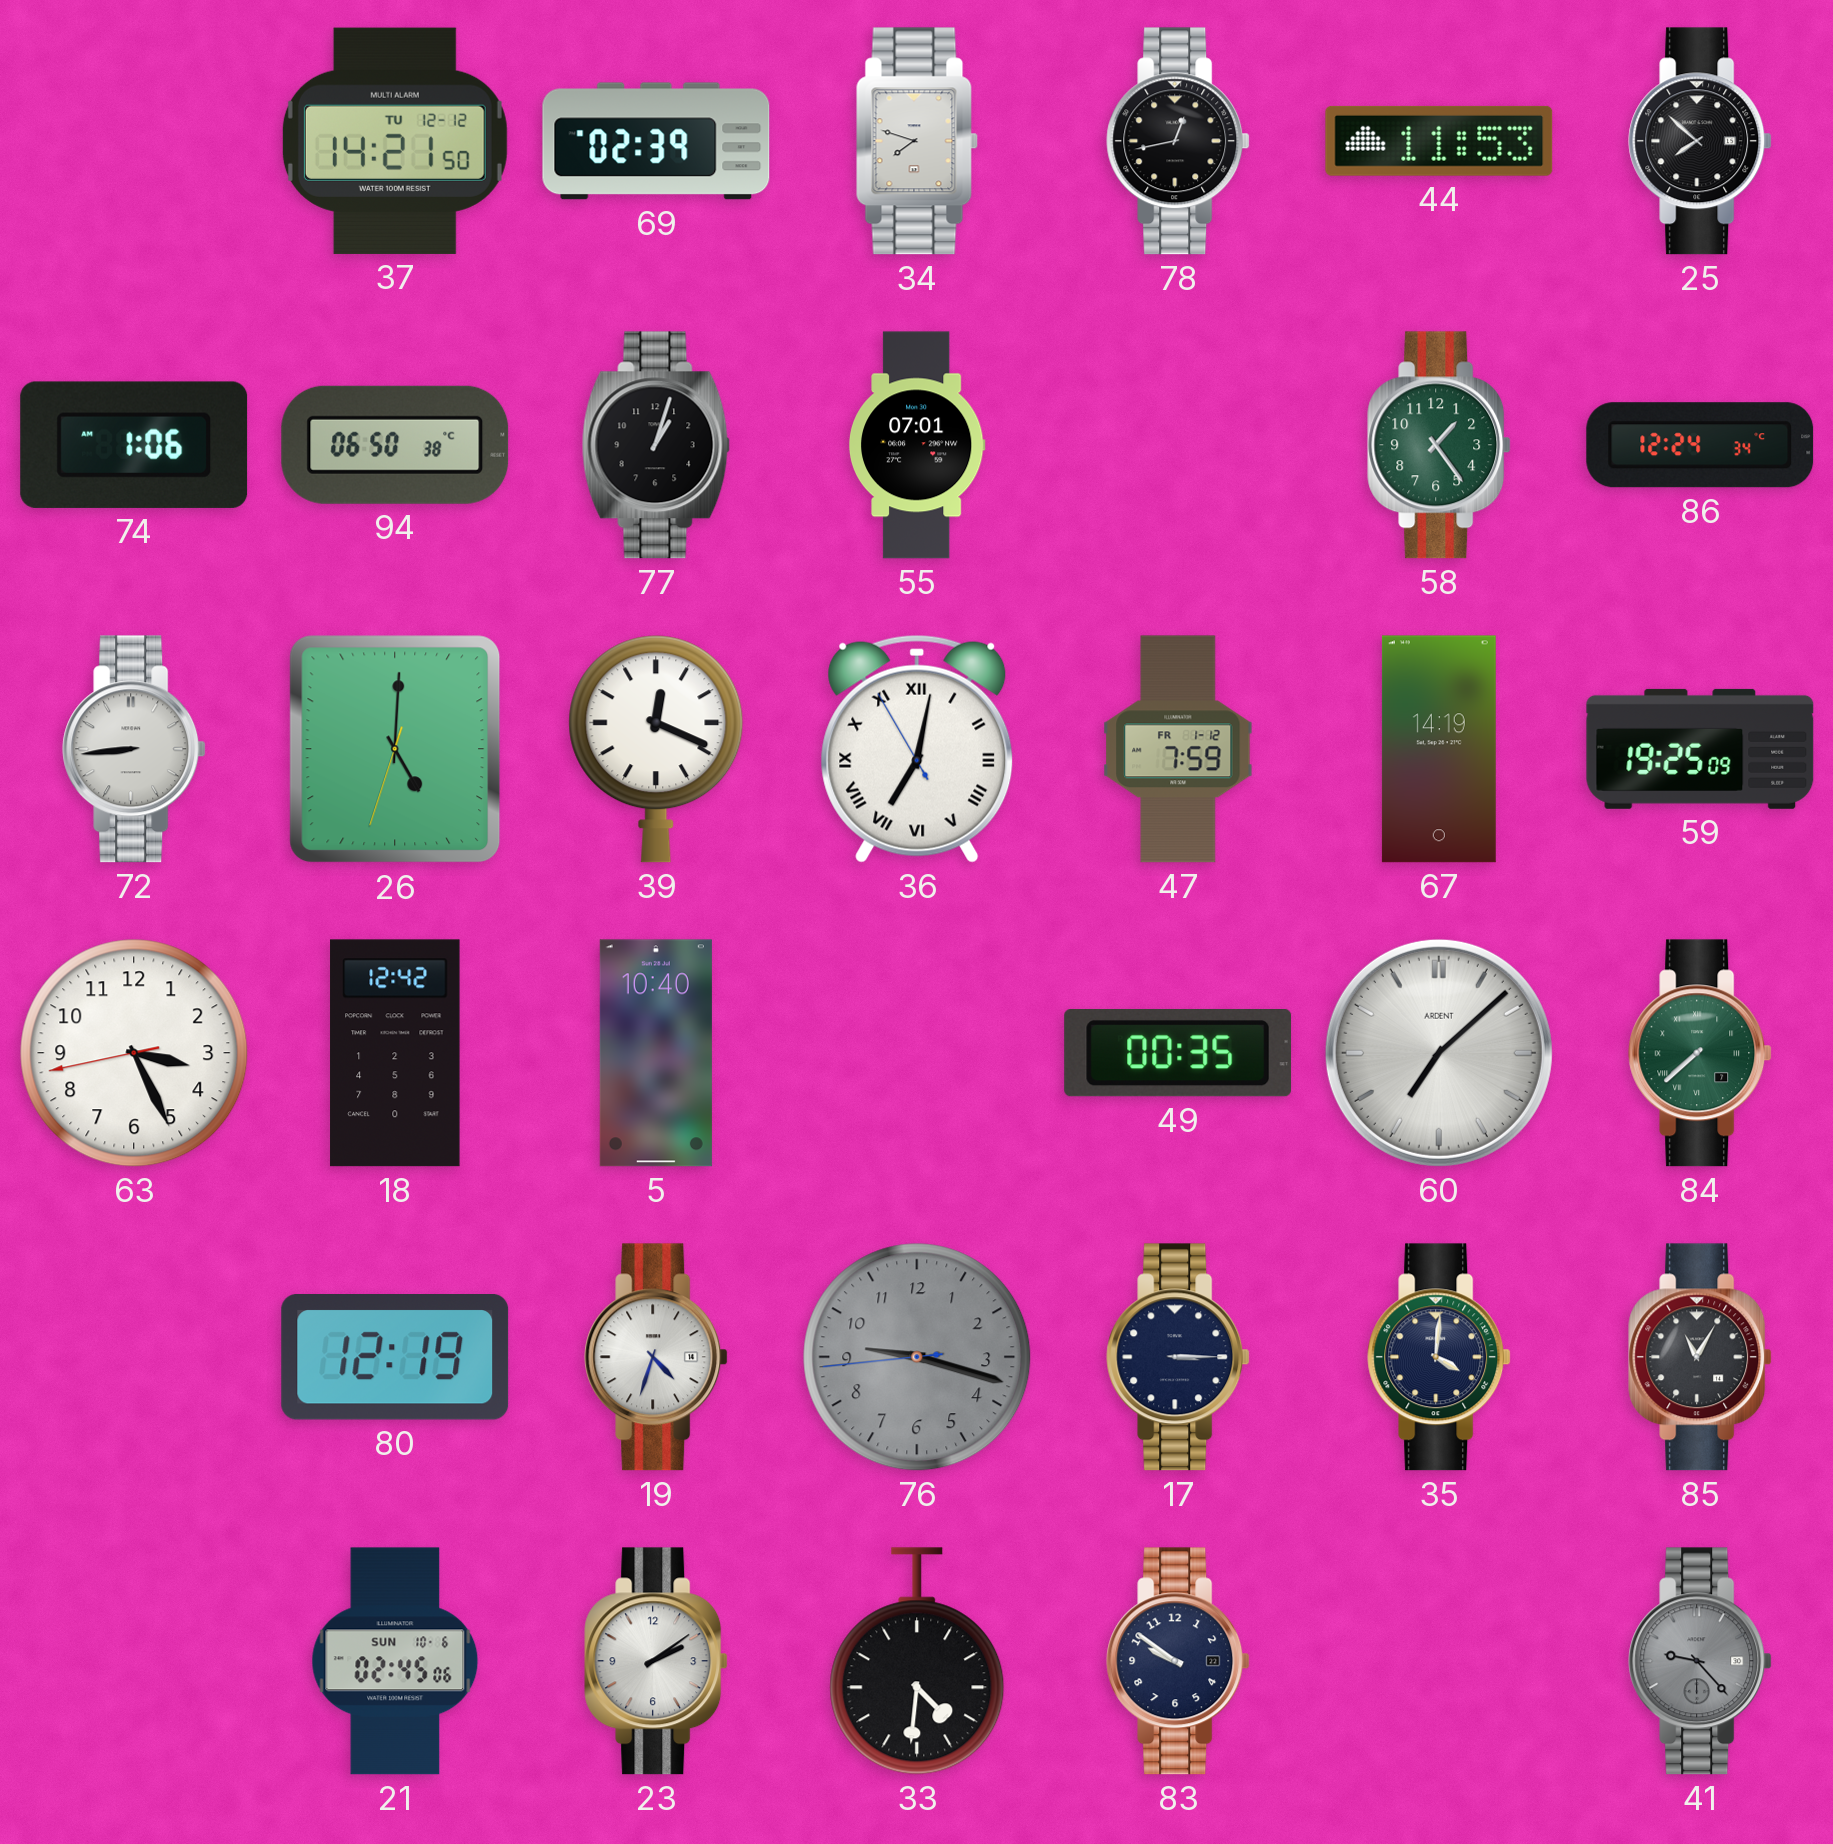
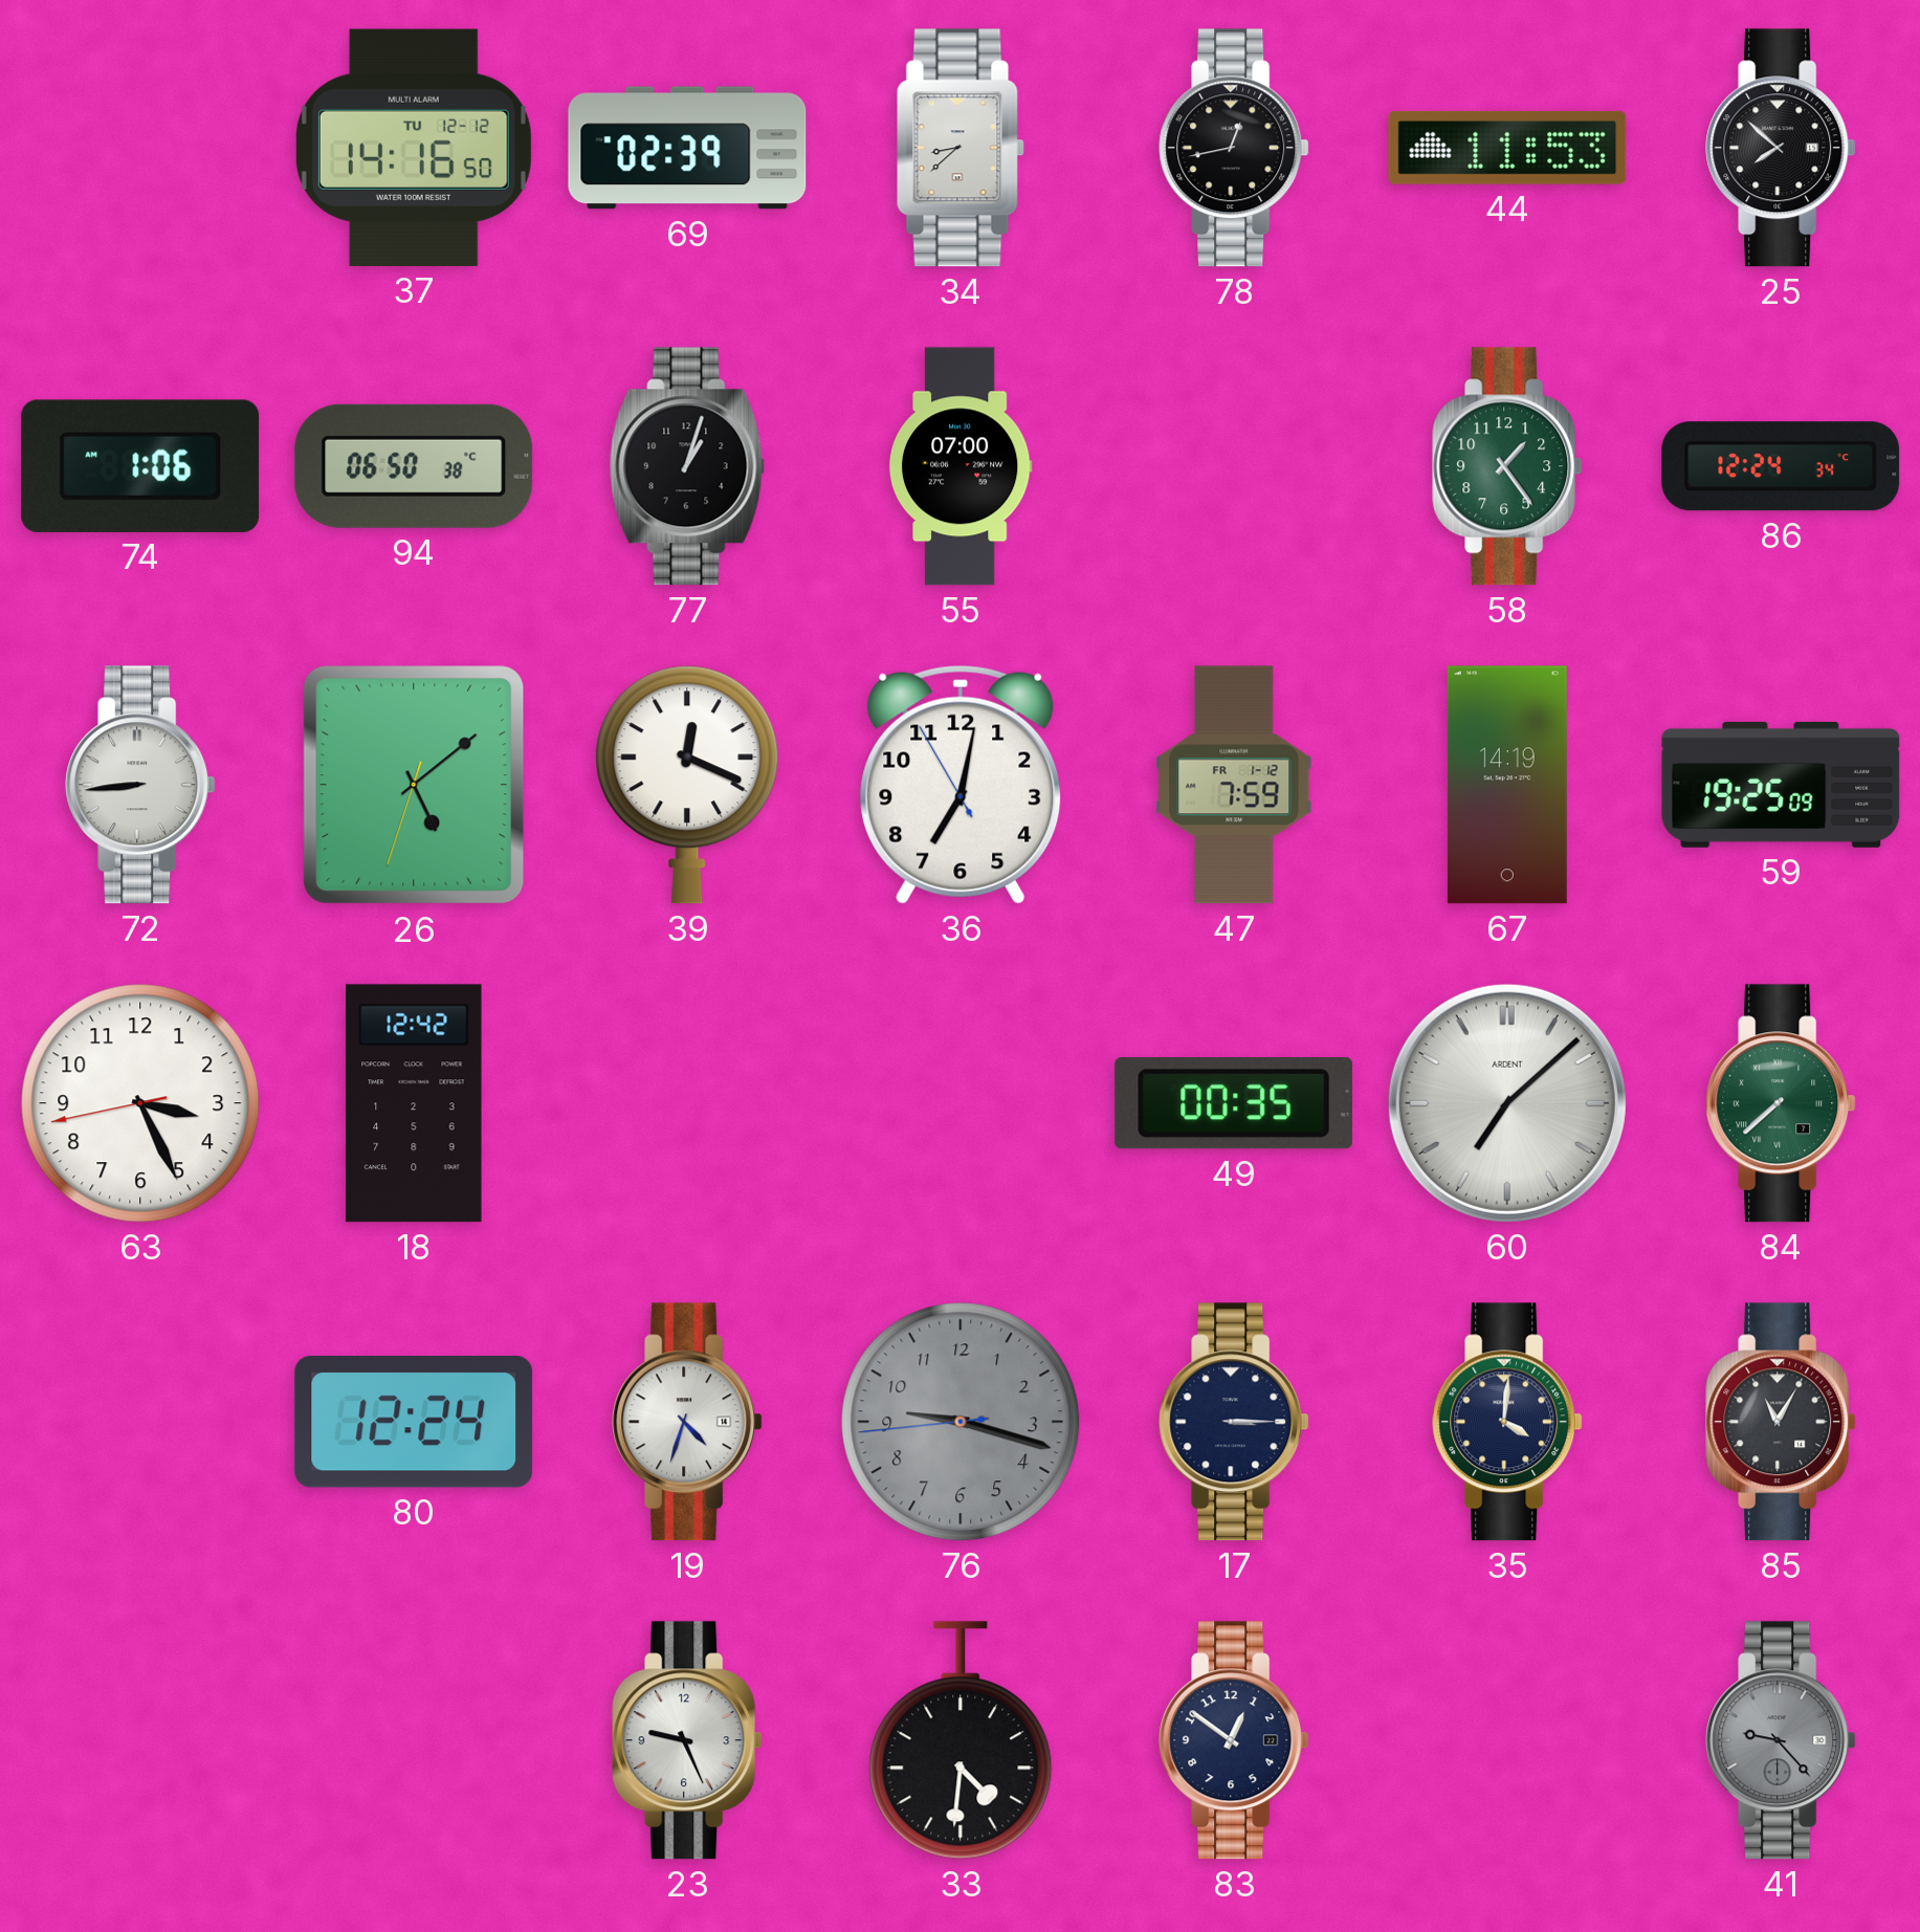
37: 14:21 -> 14:16 (414, 148)
34: 7:48 -> 8:38 (961, 148)
55: 07:01 -> 07:00 (961, 466)
26: 5:00 -> 5:08 (414, 785)
36 numerals: Roman -> Arabic (961, 785)
5: 10:40 -> none (656, 1053)
80: 12:19 -> 12:24 (414, 1422)
21: 02:45 -> none (395, 1661)
23: 2:09 -> 9:26 (687, 1740)
83: 9:51 -> 12:51 (1234, 1740)
